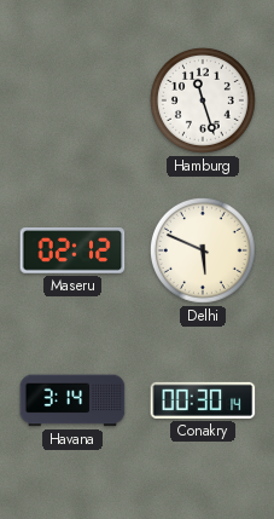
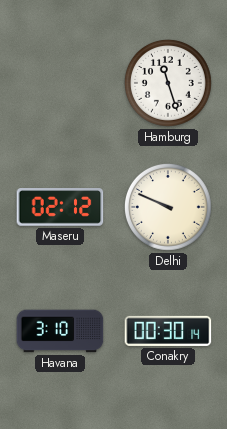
Delhi: 5:49 -> 9:49 (168, 207)
Havana: 3:14 -> 3:10 (60, 331)
